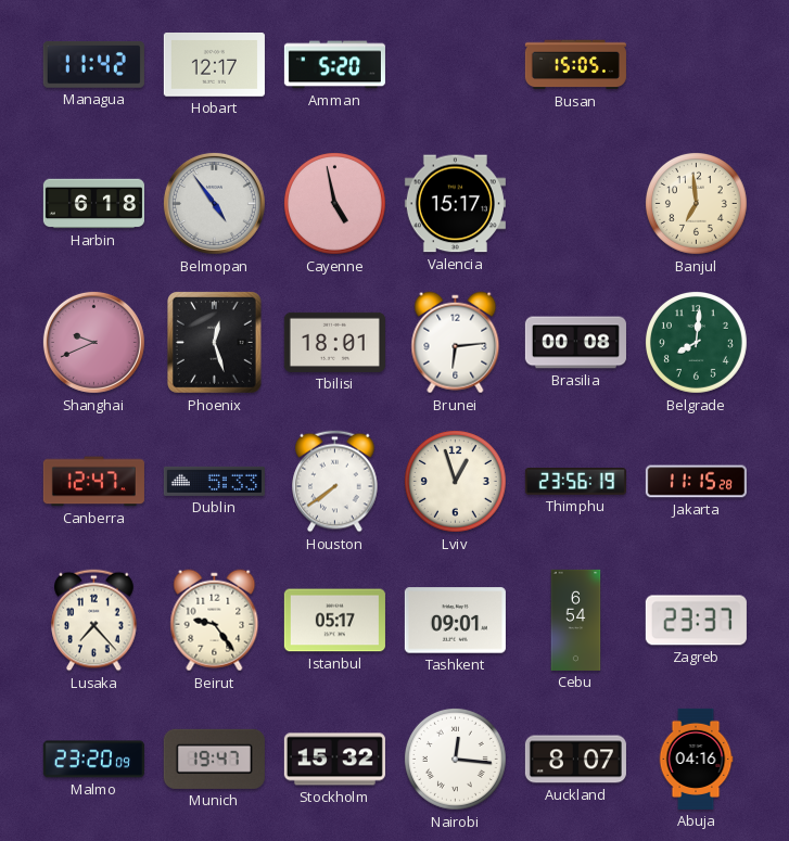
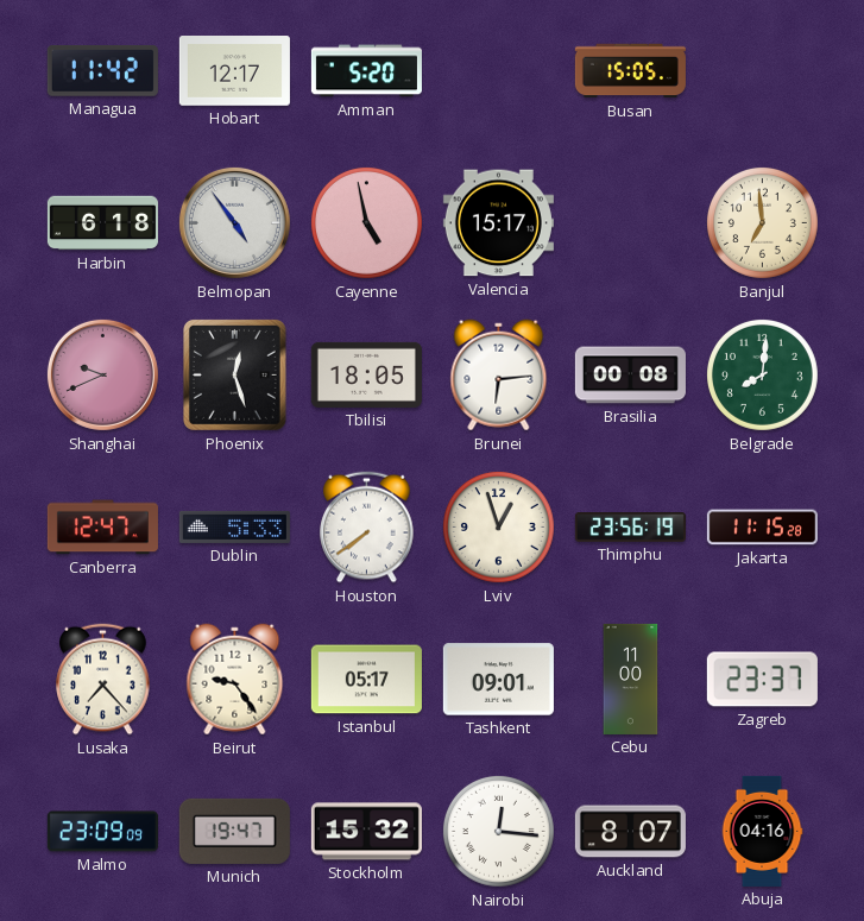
Tbilisi: 18:01 -> 18:05 (366, 374)
Cebu: 6:54 -> 11:00 (631, 679)
Malmo: 23:20 -> 23:09 (102, 832)
